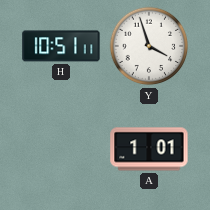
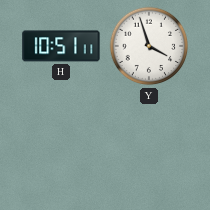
A: 1:01 -> none (149, 149)
